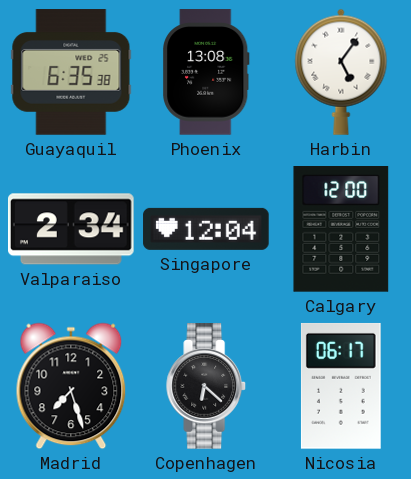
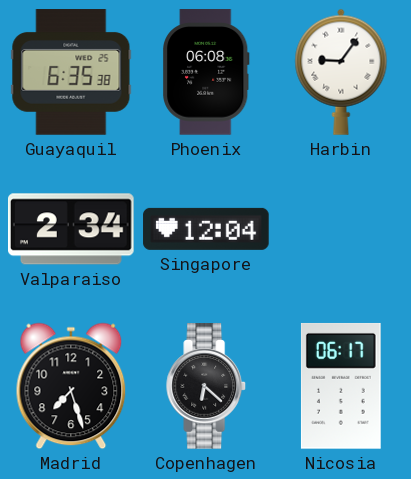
Phoenix: 13:08 -> 06:08 (207, 72)
Harbin: 5:06 -> 9:06 (341, 72)
Calgary: 12:00 -> none (341, 230)
